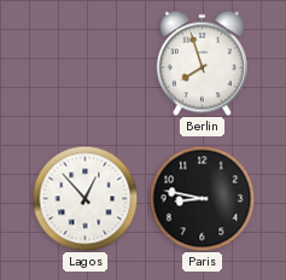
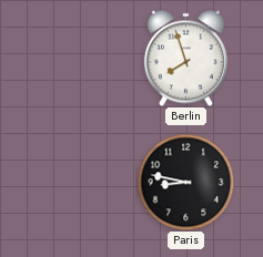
Lagos: 12:53 -> none (84, 198)
